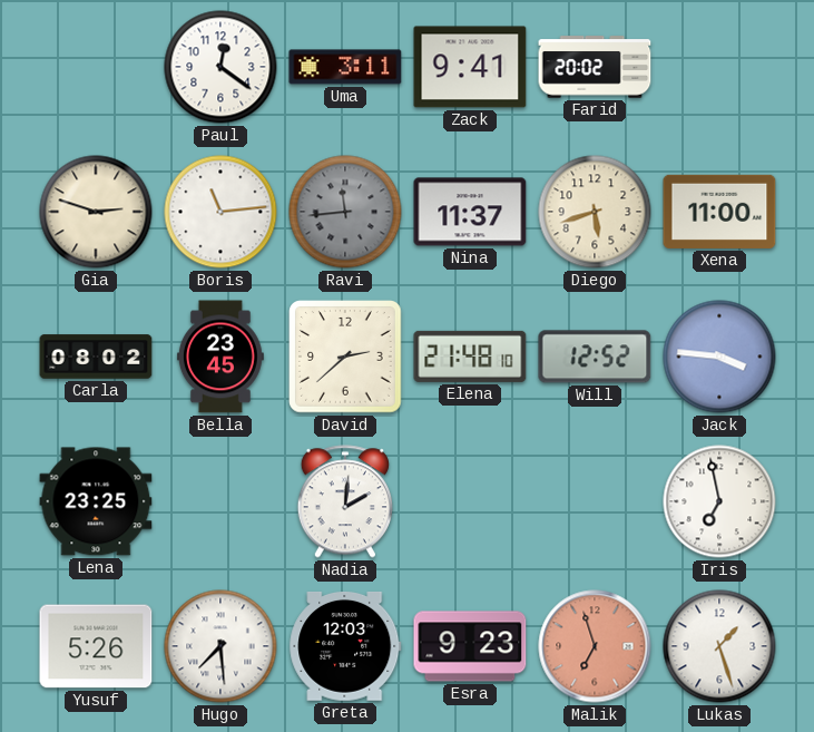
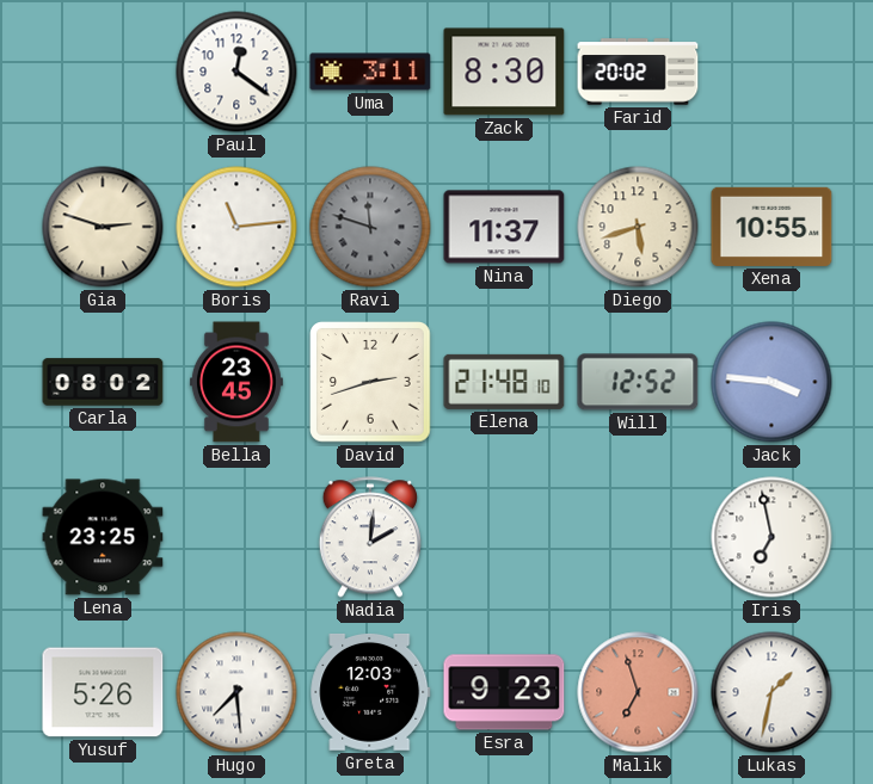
Zack: 9:41 -> 8:30 (504, 72)
Ravi: 11:44 -> 11:48 (370, 227)
Xena: 11:00 -> 10:55 (771, 227)
David: 2:38 -> 2:42 (371, 383)
Lukas: 1:27 -> 1:32 (771, 692)
